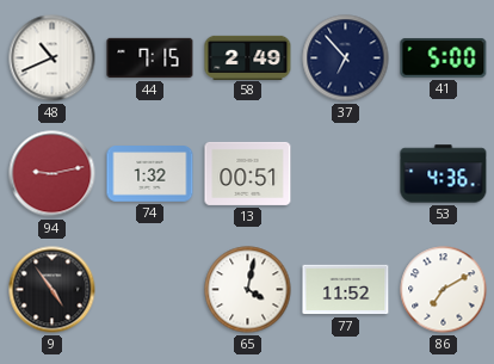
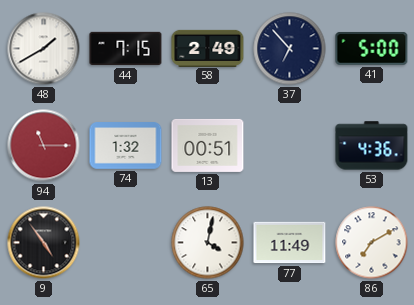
48: 10:41 -> 1:40 (44, 49)
94: 9:13 -> 11:15 (44, 146)
77: 11:52 -> 11:49 (290, 243)
